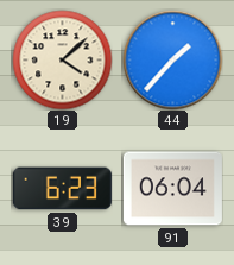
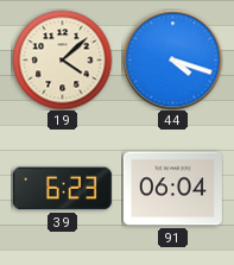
44: 1:37 -> 4:18 (172, 59)
